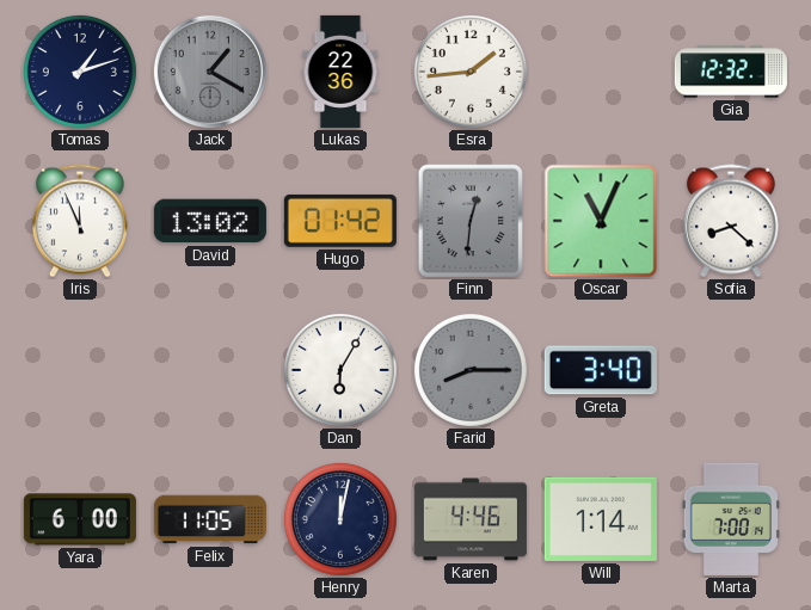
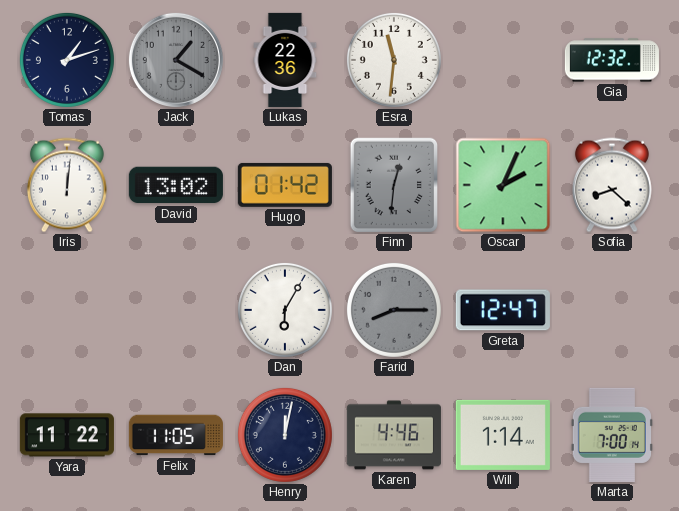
Esra: 1:44 -> 11:31 (394, 60)
Iris: 11:56 -> 12:01 (67, 185)
Oscar: 11:04 -> 2:04 (503, 185)
Greta: 3:40 -> 12:47 (503, 310)
Yara: 6:00 -> 11:22 (67, 435)
